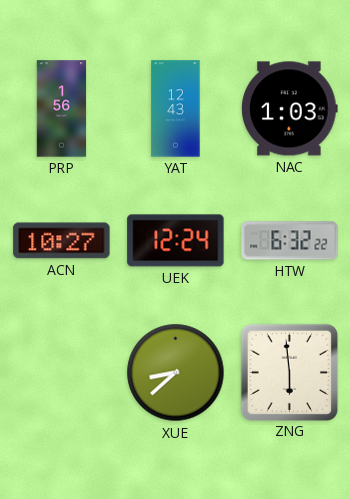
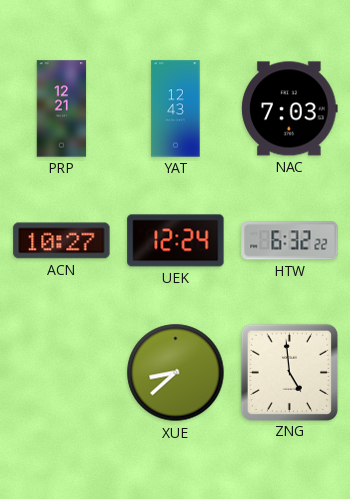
PRP: 1:56 -> 12:21 (62, 109)
NAC: 1:03 -> 7:03 (290, 109)
ZNG: 5:59 -> 4:59 (289, 372)
